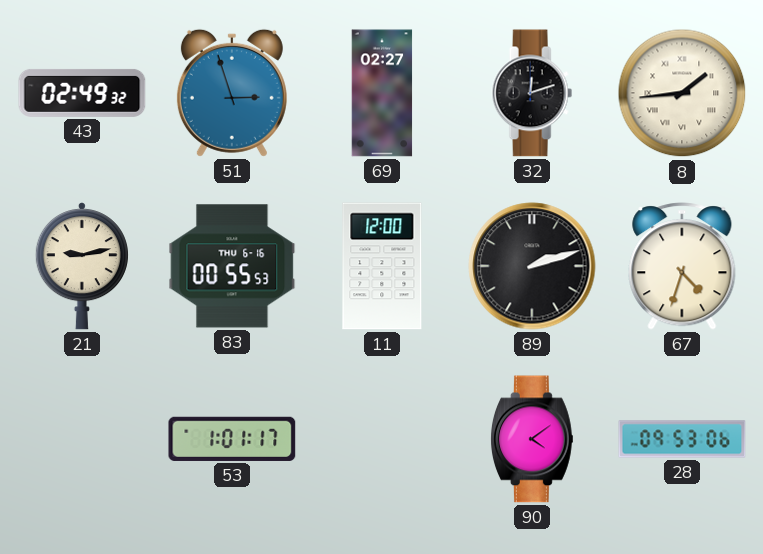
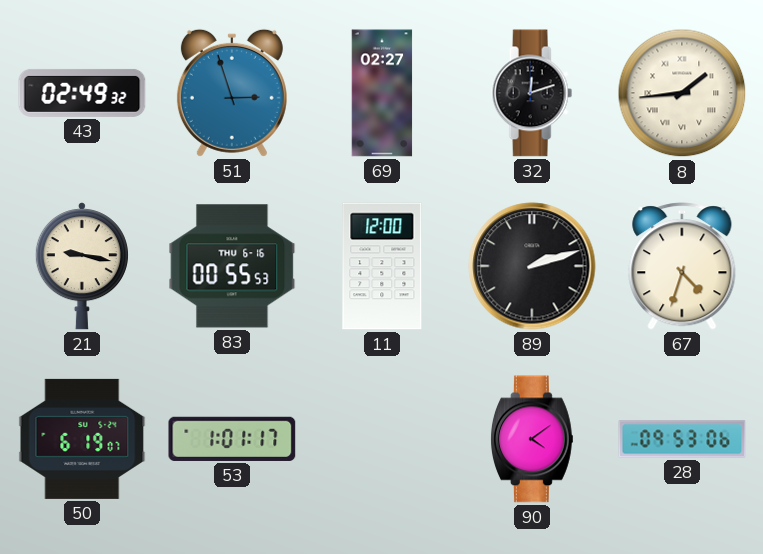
21: 9:13 -> 9:17 (82, 266)
50: none -> 6:19 (82, 439)
